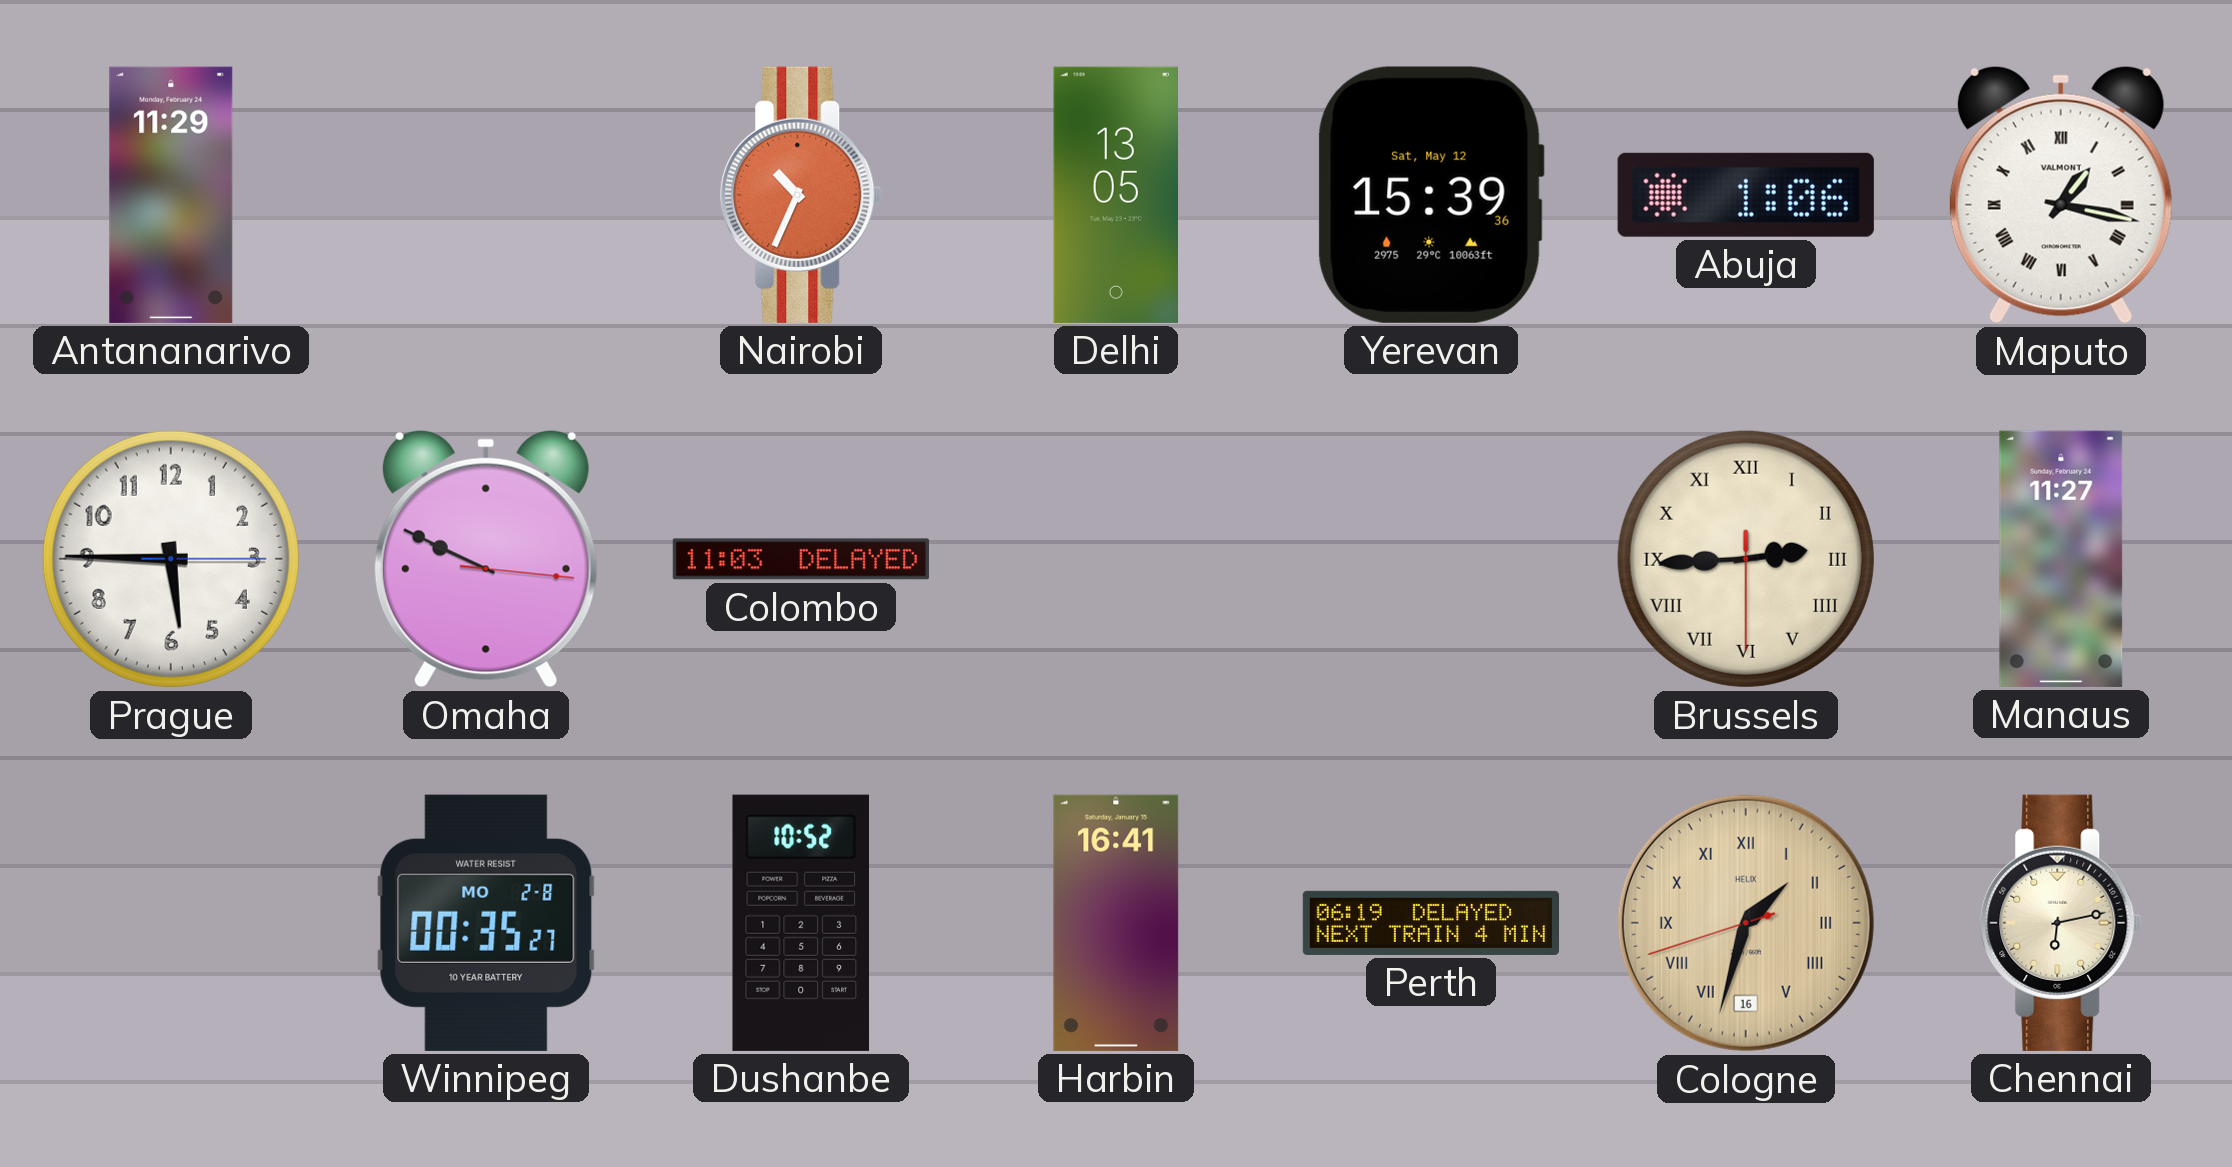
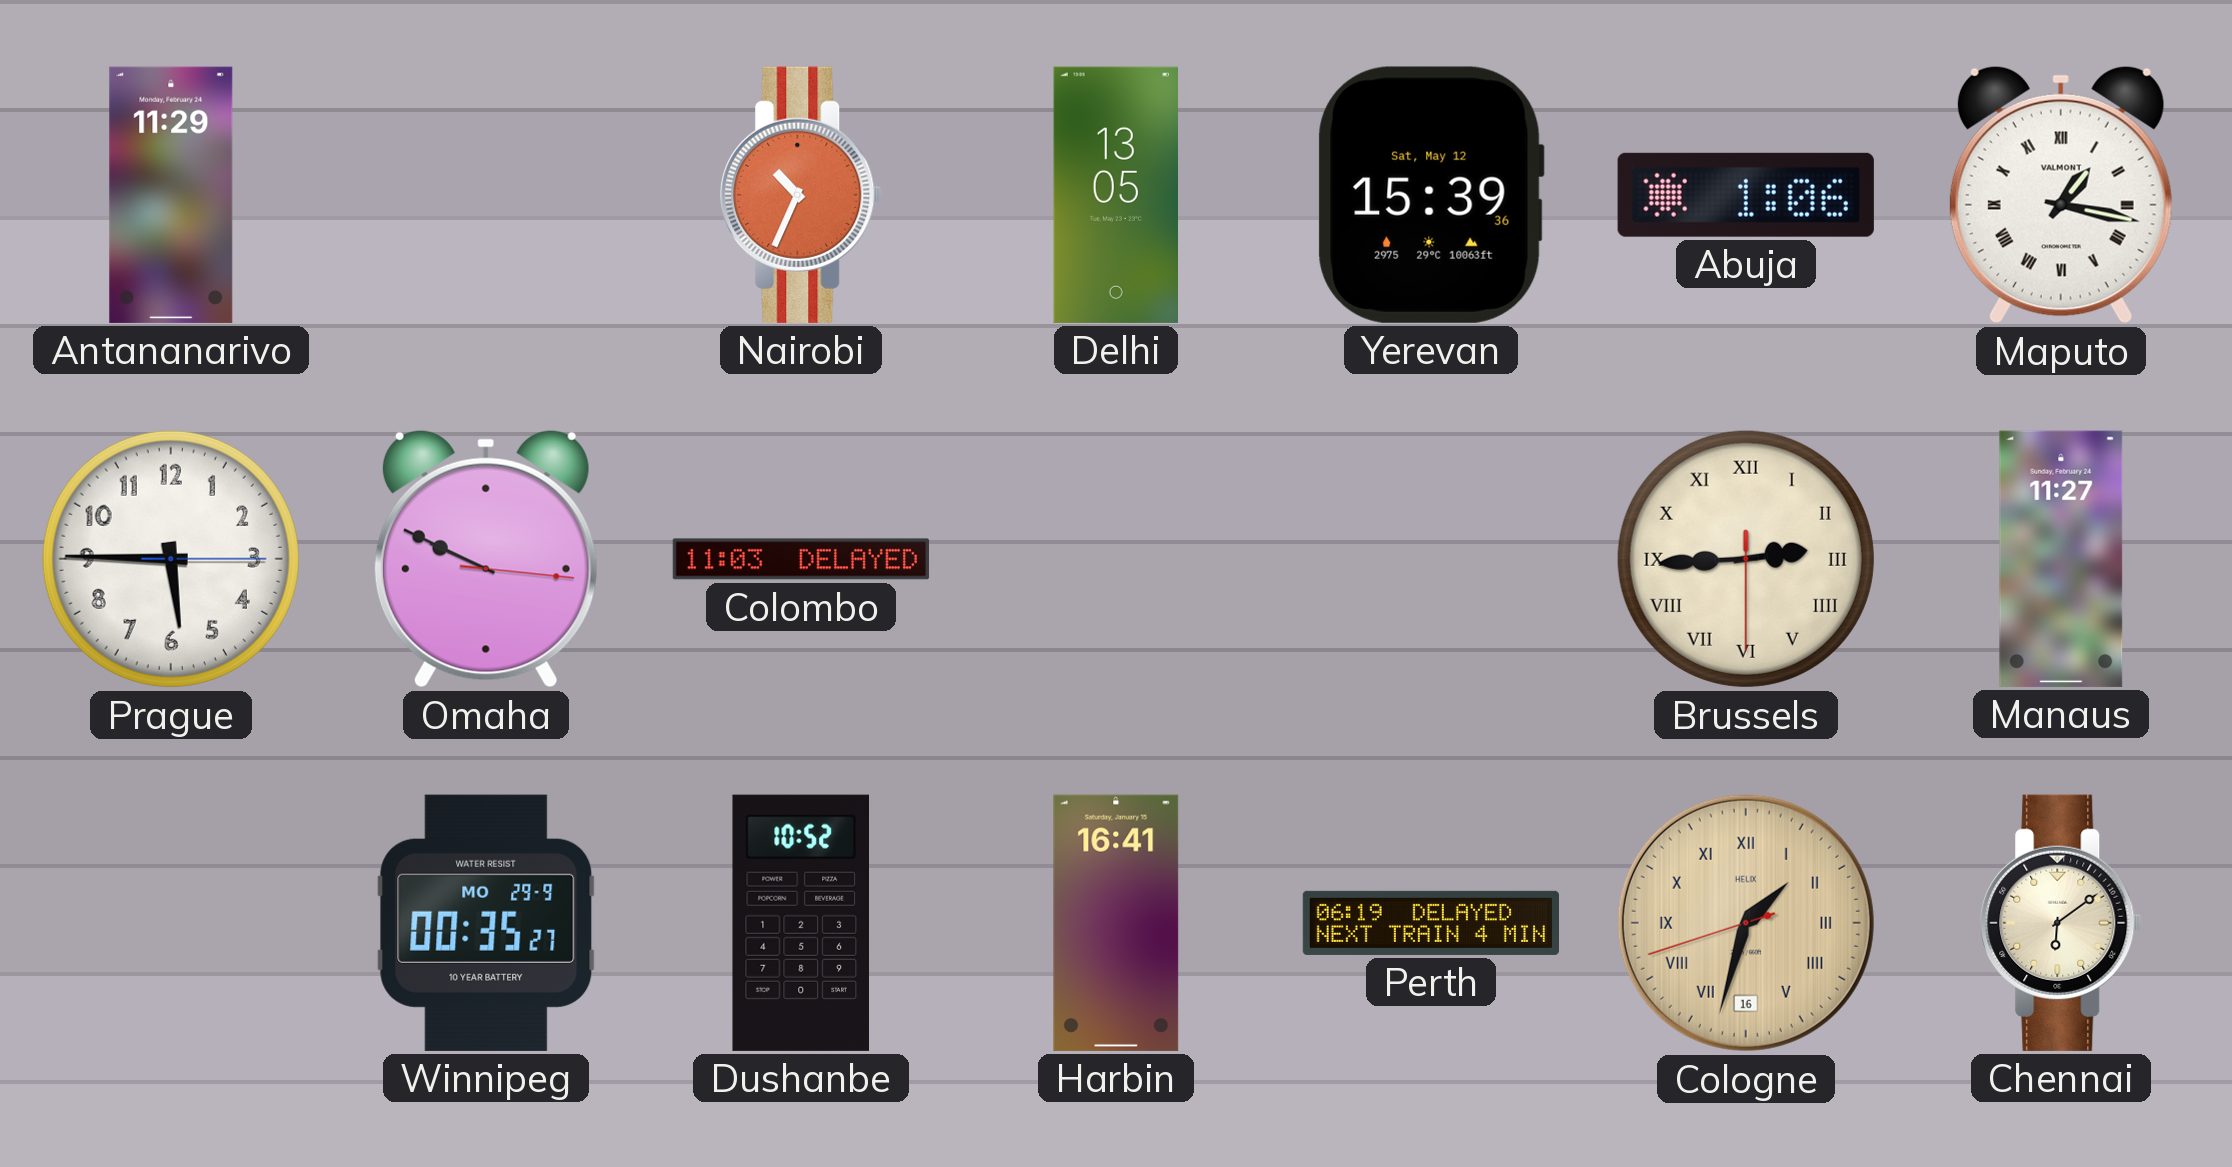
Winnipeg date: MO 2-8 -> MO 29-9 (486, 923)
Chennai: 6:13 -> 6:09 (2061, 923)
